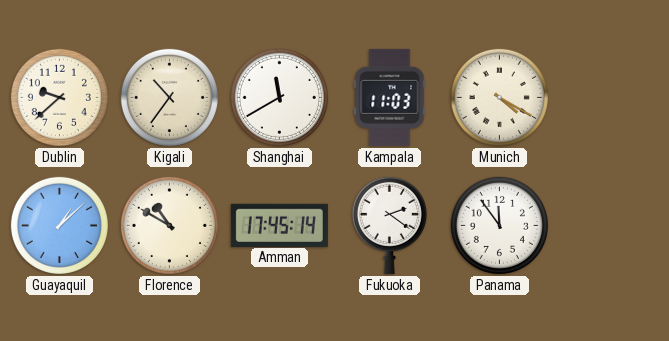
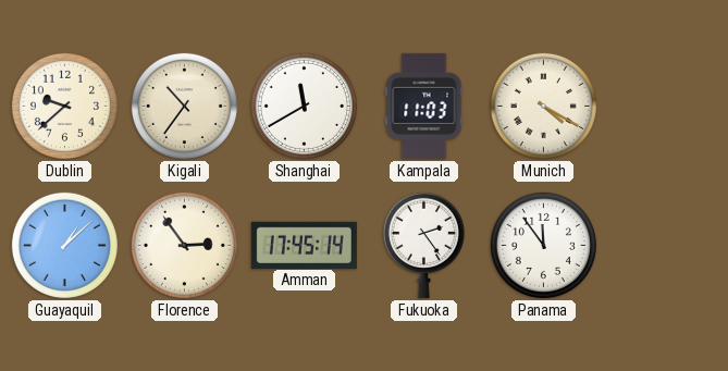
Florence: 10:50 -> 2:54 (184, 245)
Fukuoka: 2:21 -> 2:24 (423, 245)
